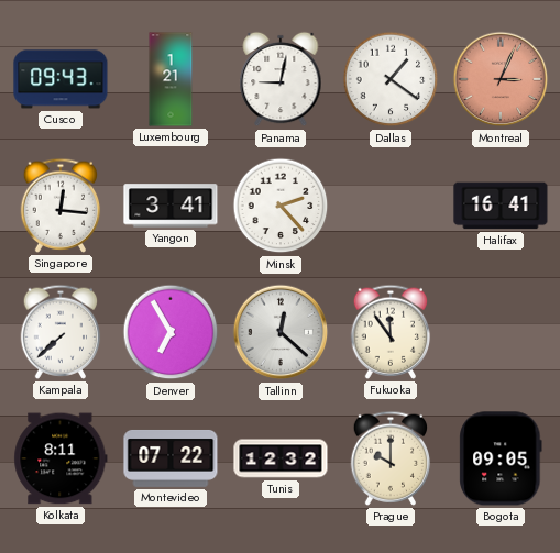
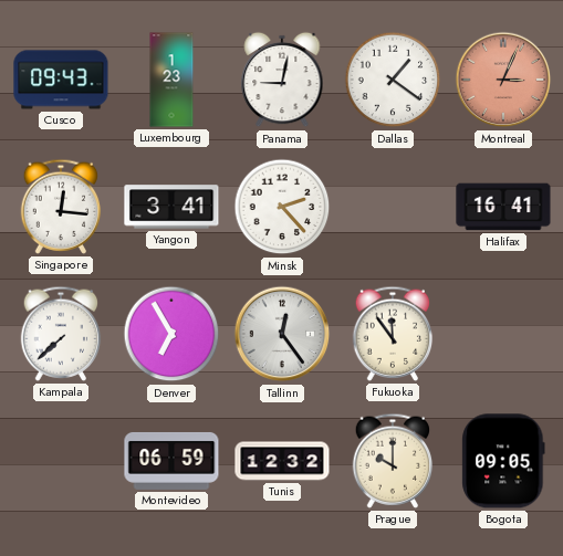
Luxembourg: 1:21 -> 1:23 (171, 80)
Tallinn: 12:22 -> 12:24 (282, 334)
Kolkata: 8:11 -> none (61, 458)
Montevideo: 07:22 -> 06:59 (171, 461)
